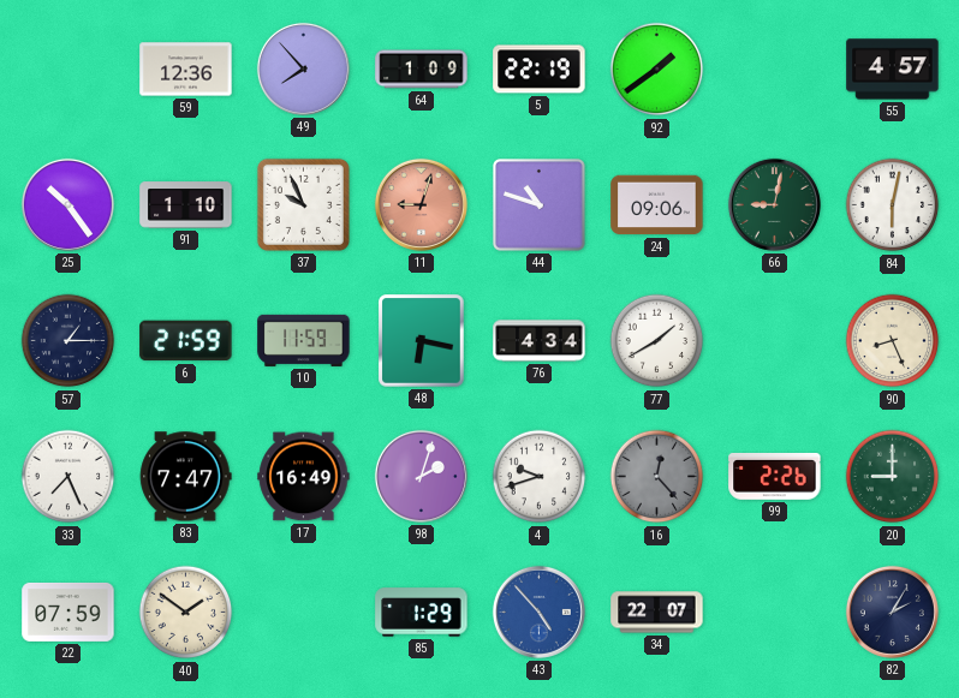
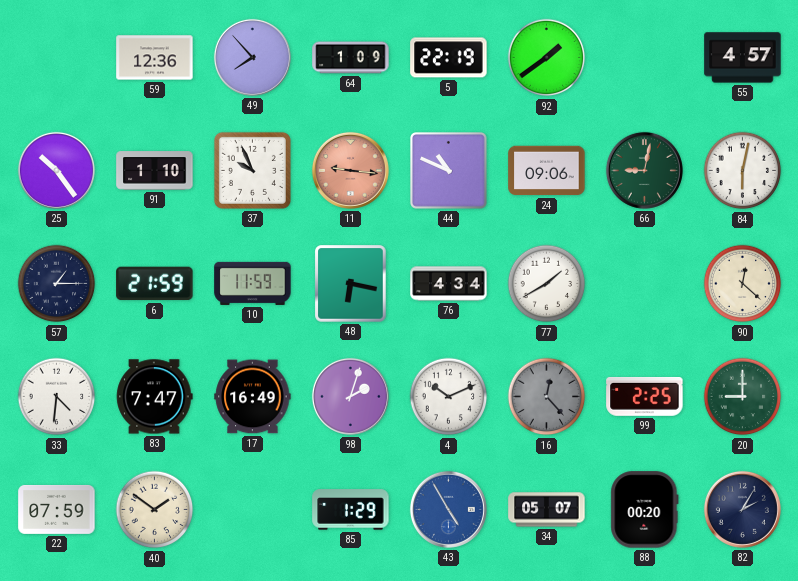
11: 9:03 -> 9:16 (350, 170)
44: 10:48 -> 10:49 (449, 171)
90: 8:26 -> 12:22 (743, 284)
33: 7:26 -> 4:31 (57, 397)
4: 9:42 -> 10:11 (449, 397)
99: 2:26 -> 2:25 (645, 397)
43: 4:53 -> 4:55 (448, 509)
34: 22:07 -> 05:07 (547, 510)
88: none -> 00:20 (645, 510)
